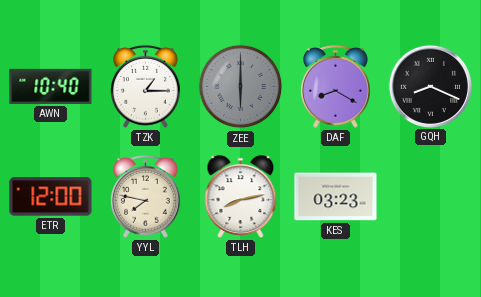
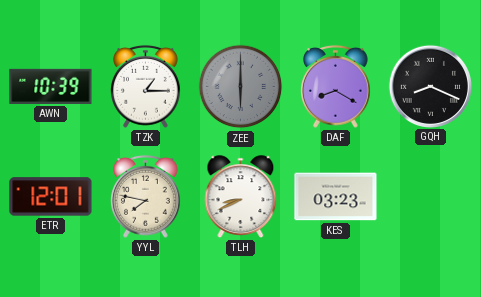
AWN: 10:40 -> 10:39 (51, 86)
ETR: 12:00 -> 12:01 (51, 197)
TLH: 8:13 -> 8:41 (241, 197)
